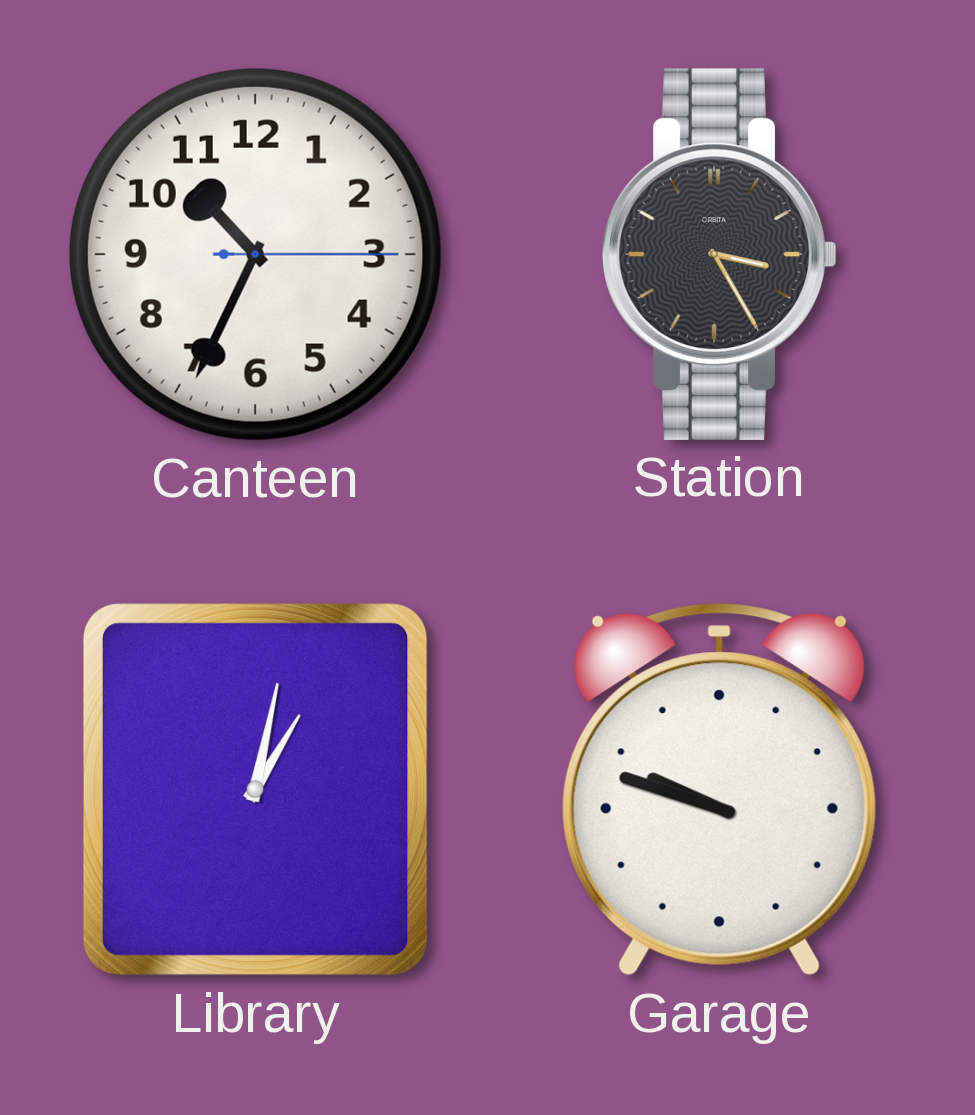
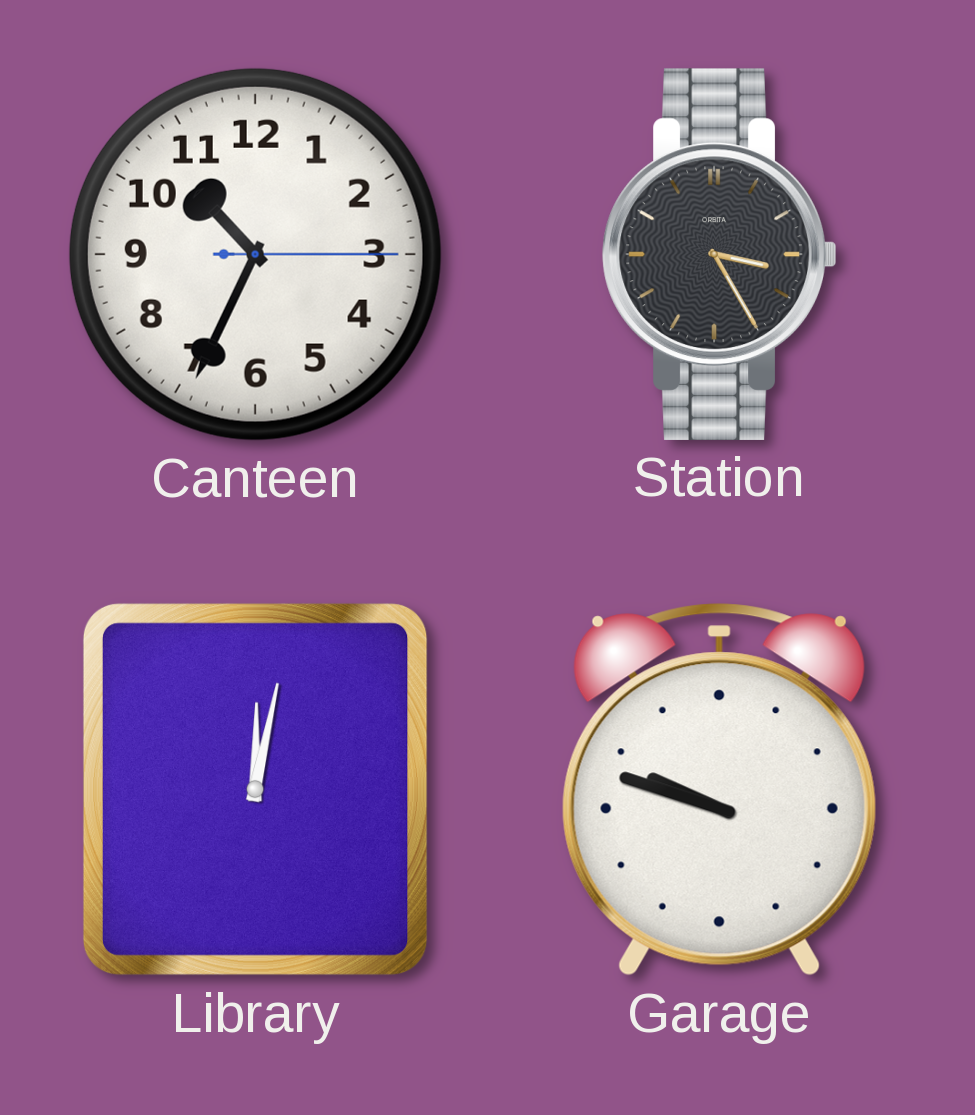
Library: 1:02 -> 12:02 (255, 789)
